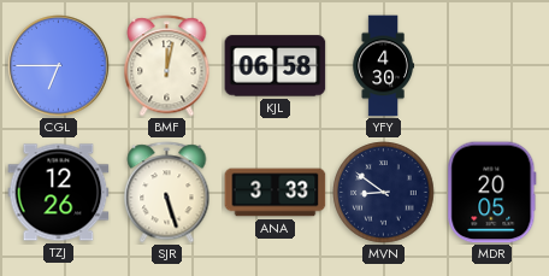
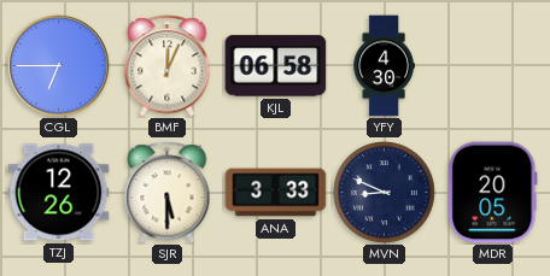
BMF: 12:02 -> 12:04 (168, 66)
SJR: 5:27 -> 5:30 (168, 193)
MVN: 8:51 -> 8:49 (385, 193)
